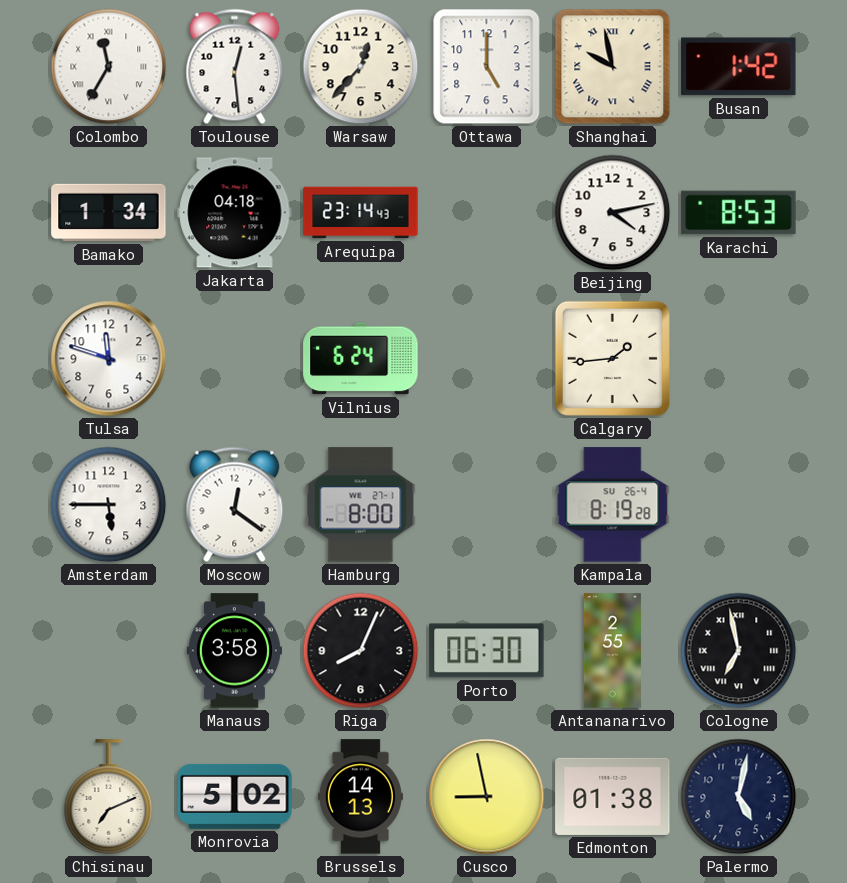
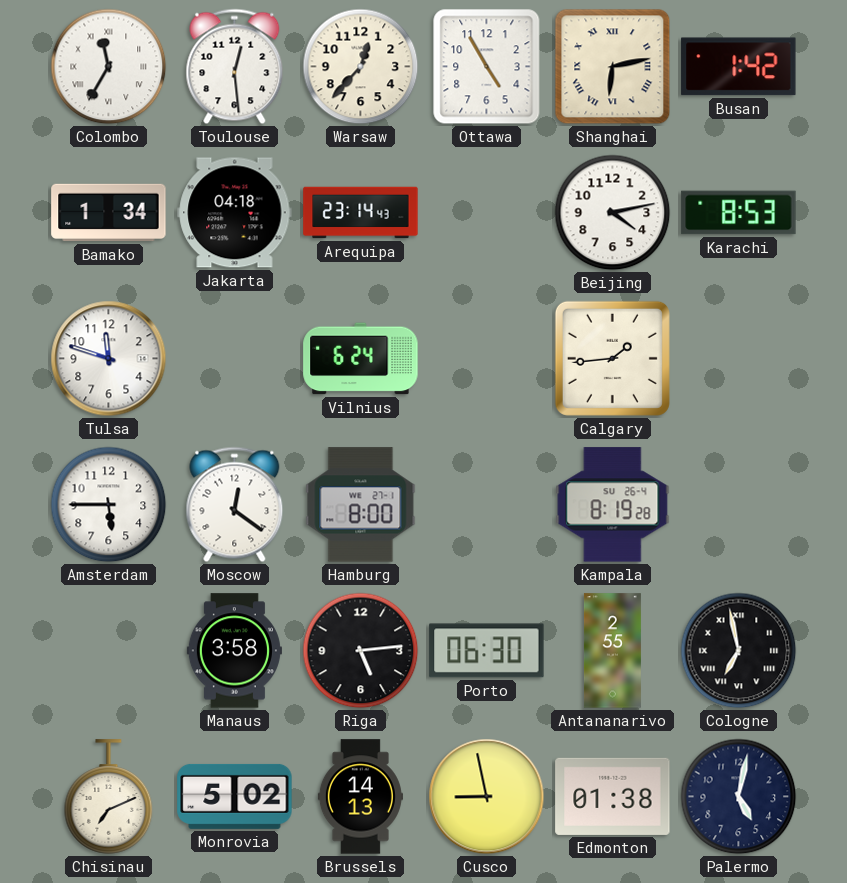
Ottawa: 5:00 -> 4:55 (487, 67)
Shanghai: 9:58 -> 6:13 (613, 67)
Riga: 8:04 -> 5:14 (361, 651)
